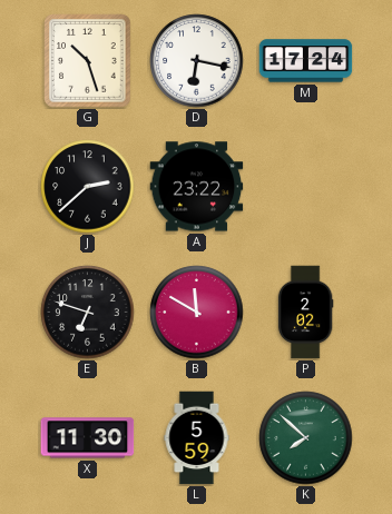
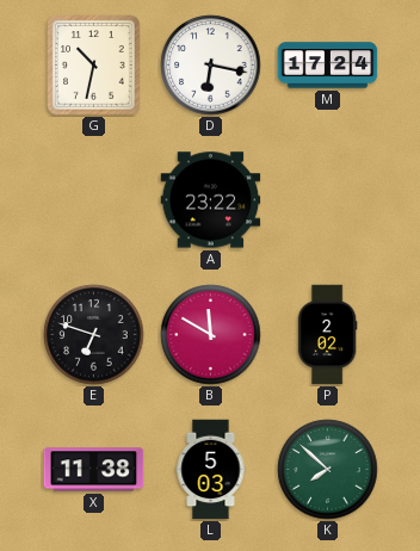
G: 10:27 -> 10:32 (94, 66)
J: 2:38 -> none (88, 187)
X: 11:30 -> 11:38 (94, 470)
L: 5:59 -> 5:03 (211, 470)
